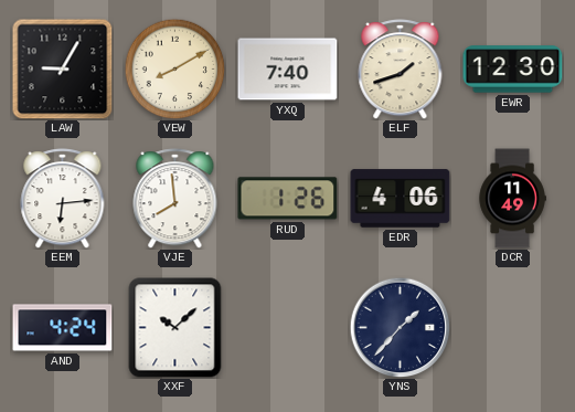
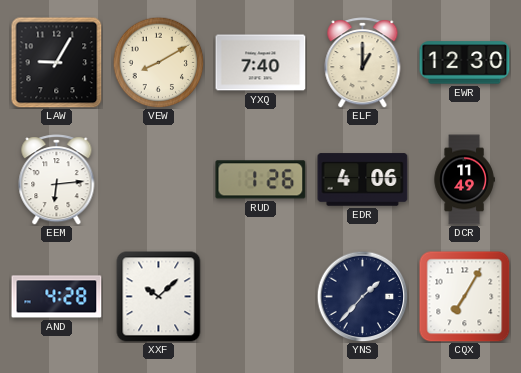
ELF: 1:42 -> 1:00 (363, 63)
VJE: 7:59 -> none (175, 199)
AND: 4:24 -> 4:28 (57, 297)
CQX: none -> 7:05 (465, 297)
